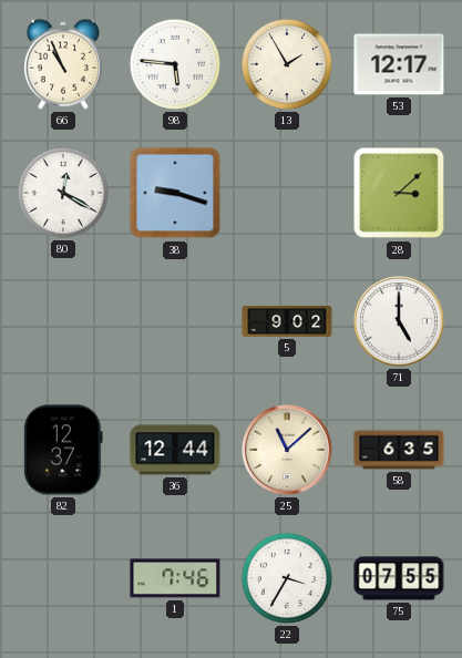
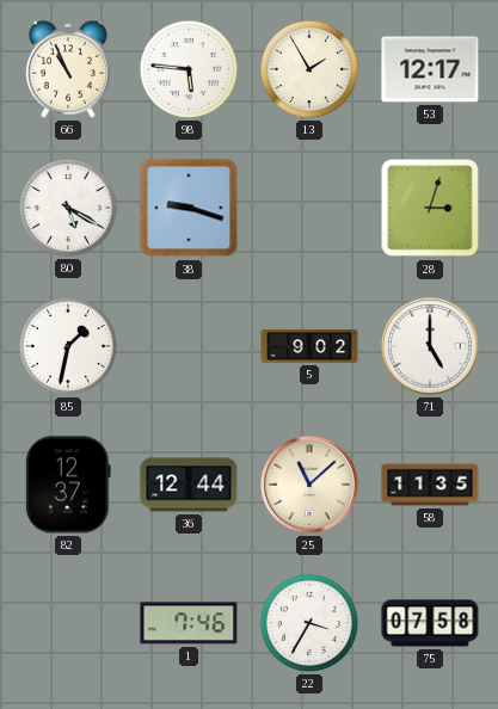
80: 12:20 -> 5:20 (68, 208)
28: 3:08 -> 3:03 (430, 208)
85: none -> 1:32 (68, 346)
58: 6:35 -> 11:35 (430, 485)
75: 07:55 -> 07:58 (430, 623)
